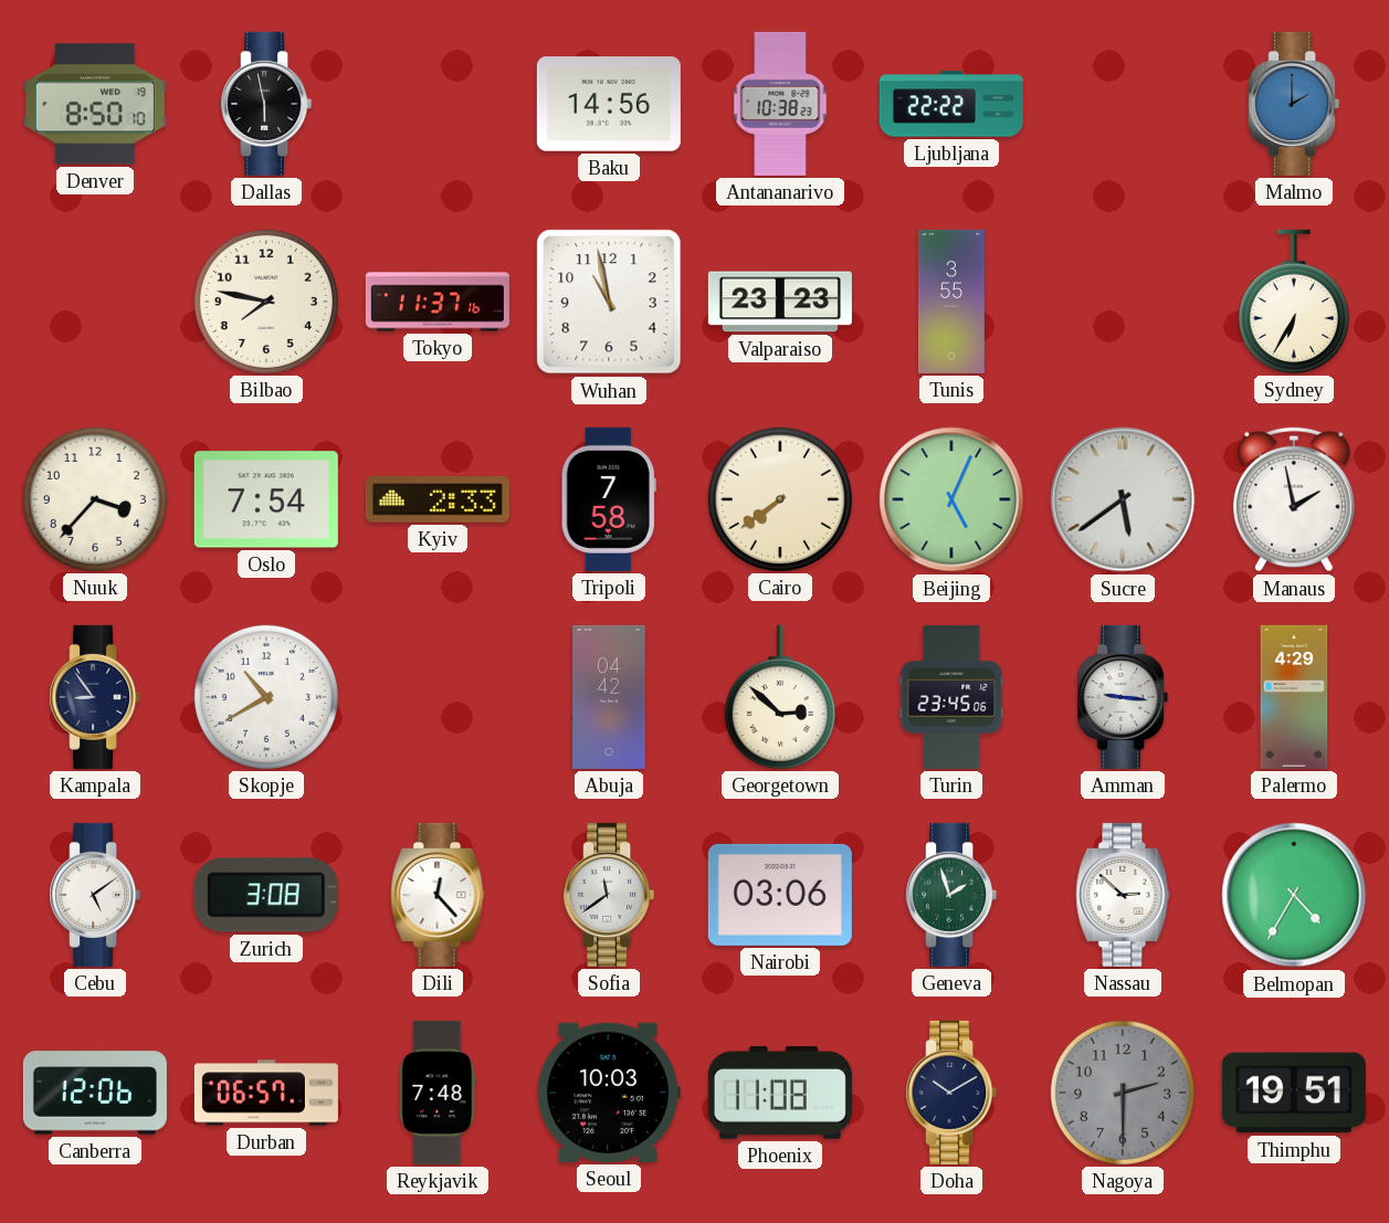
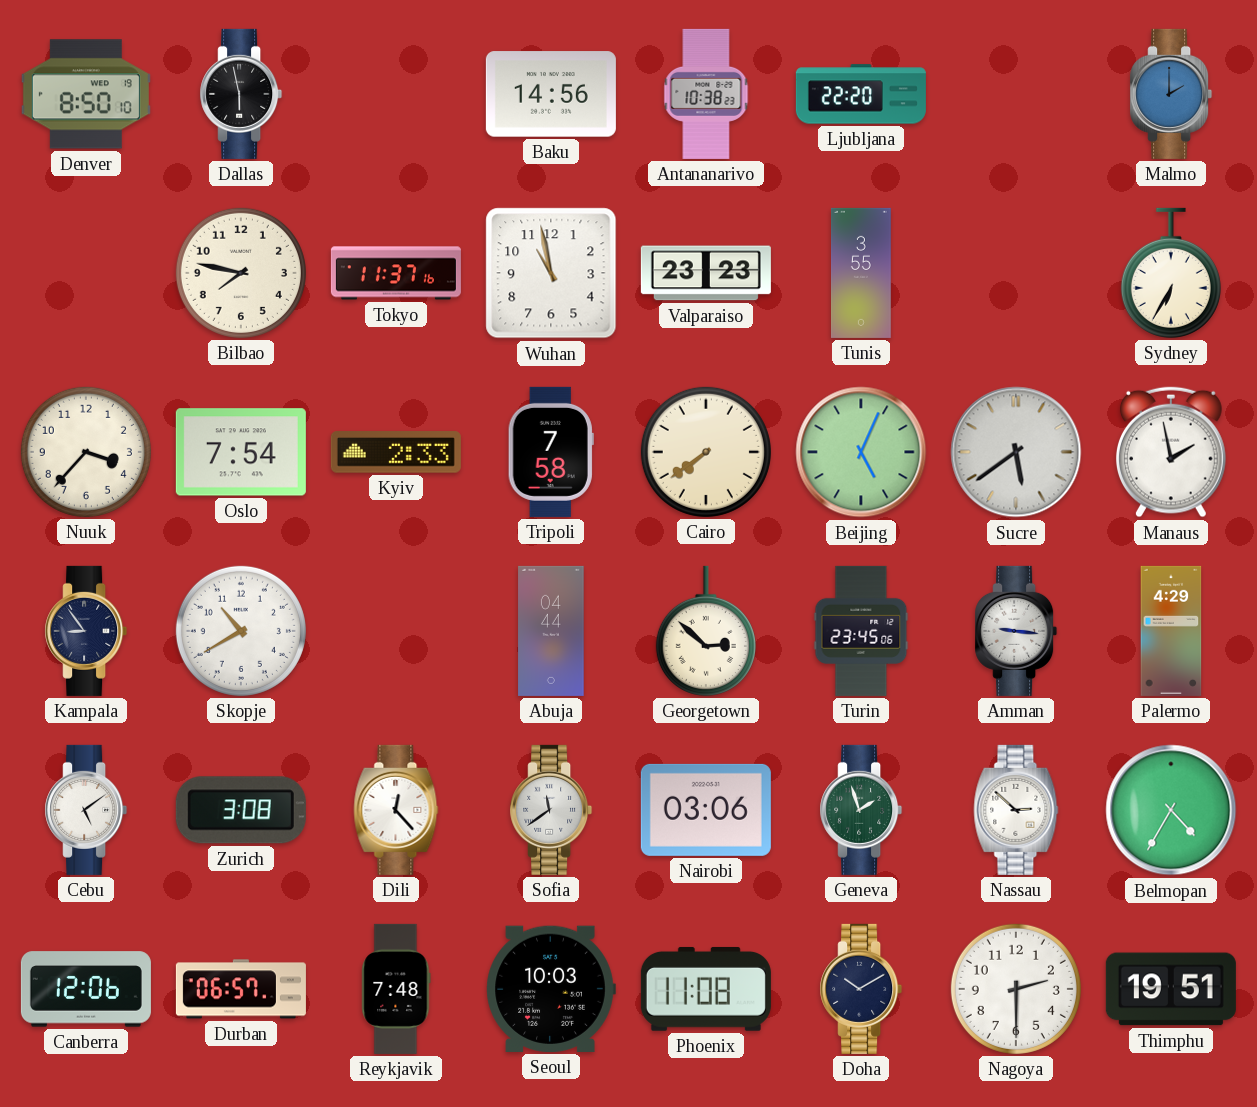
Ljubljana: 22:22 -> 22:20 (861, 94)
Abuja: 04:42 -> 04:44 (551, 631)
Nagoya dial: grey -> white (1016, 989)
